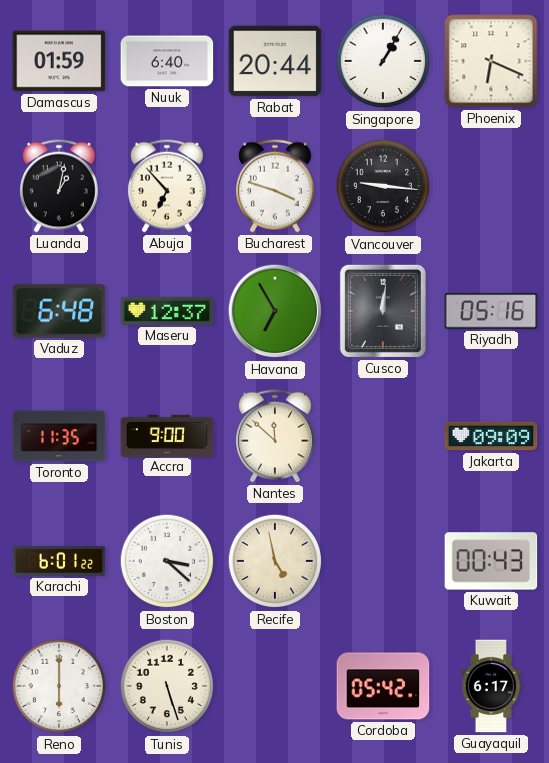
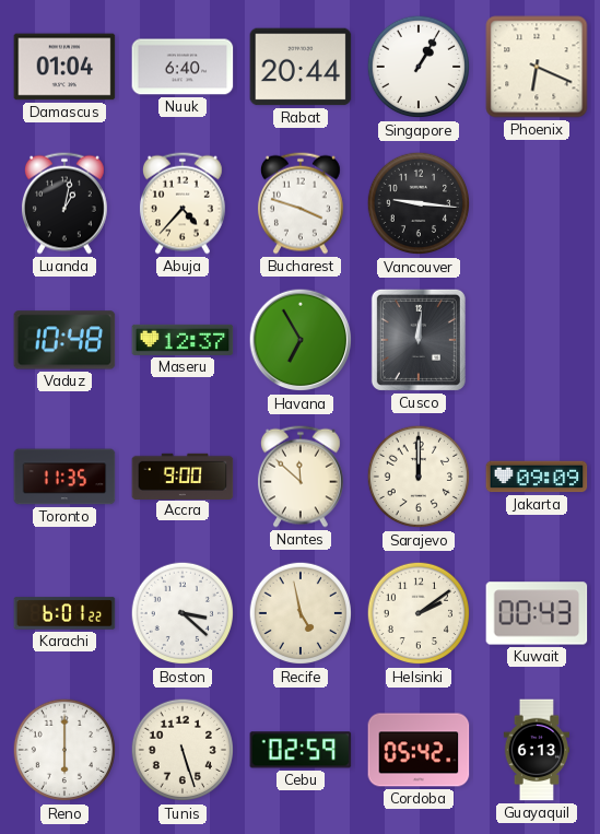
Damascus: 01:59 -> 01:04 (64, 67)
Abuja: 6:53 -> 4:37 (183, 203)
Vaduz: 6:48 -> 10:48 (64, 340)
Riyadh: 05:16 -> none (491, 311)
Sarajevo: none -> 12:00 (419, 477)
Helsinki: none -> 2:09 (419, 613)
Cebu: none -> 02:59 (301, 750)
Guayaquil: 6:17 -> 6:13 (536, 750)
